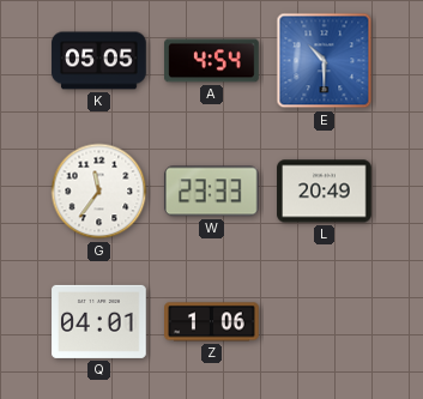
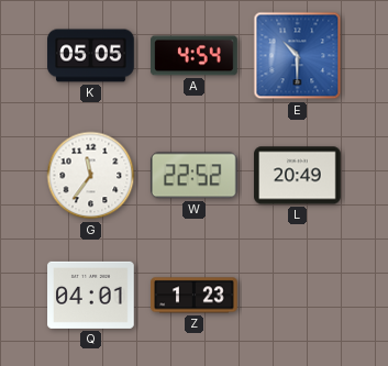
W: 23:33 -> 22:52 (193, 176)
Z: 1:06 -> 1:23 (195, 296)
